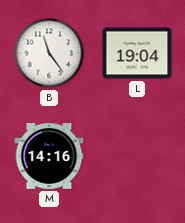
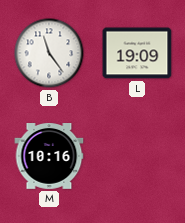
L: 19:04 -> 19:09 (137, 53)
M: 14:16 -> 10:16 (49, 157)
